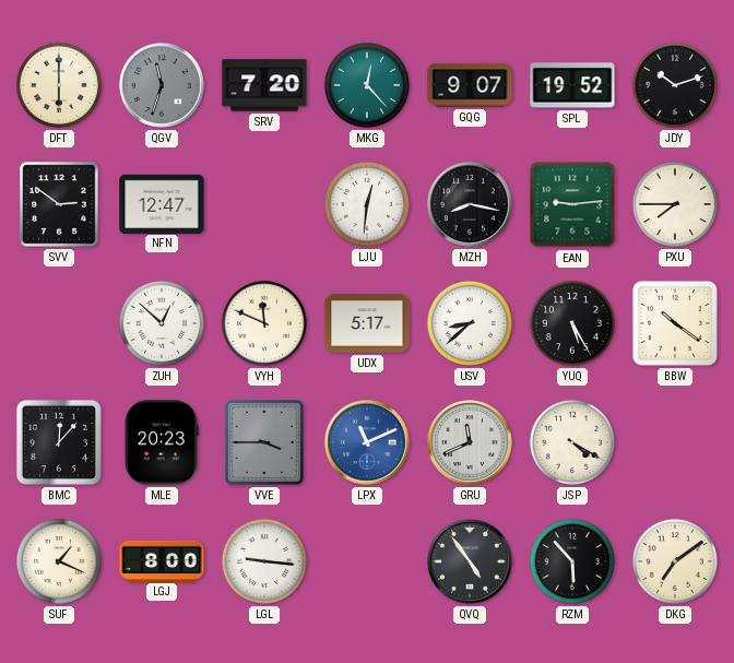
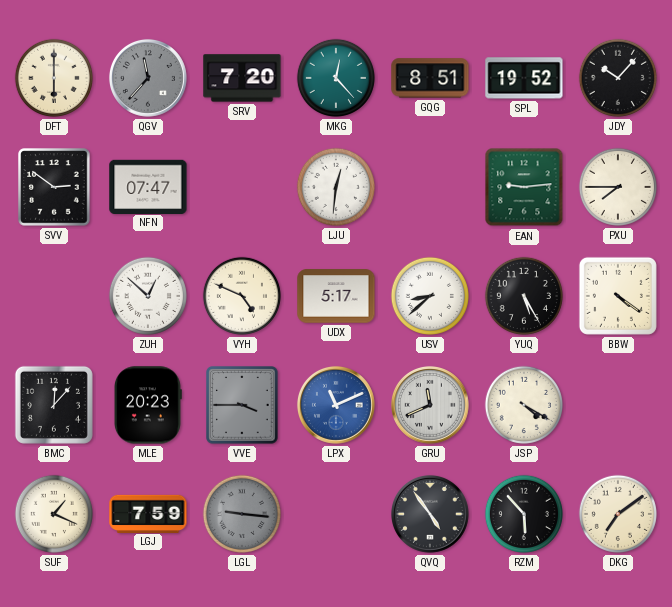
QGV: 11:33 -> 11:37 (148, 78)
GQG: 9:07 -> 8:51 (430, 78)
JDY: 10:12 -> 10:07 (618, 78)
NFN: 12:47 -> 07:47 (148, 186)
MZH: 8:17 -> none (470, 204)
VYH: 11:49 -> 4:49 (242, 296)
BBW: 10:21 -> 4:21 (618, 296)
LGJ: 8:00 -> 7:59 (148, 513)
LGL dial: white -> grey (242, 514)
